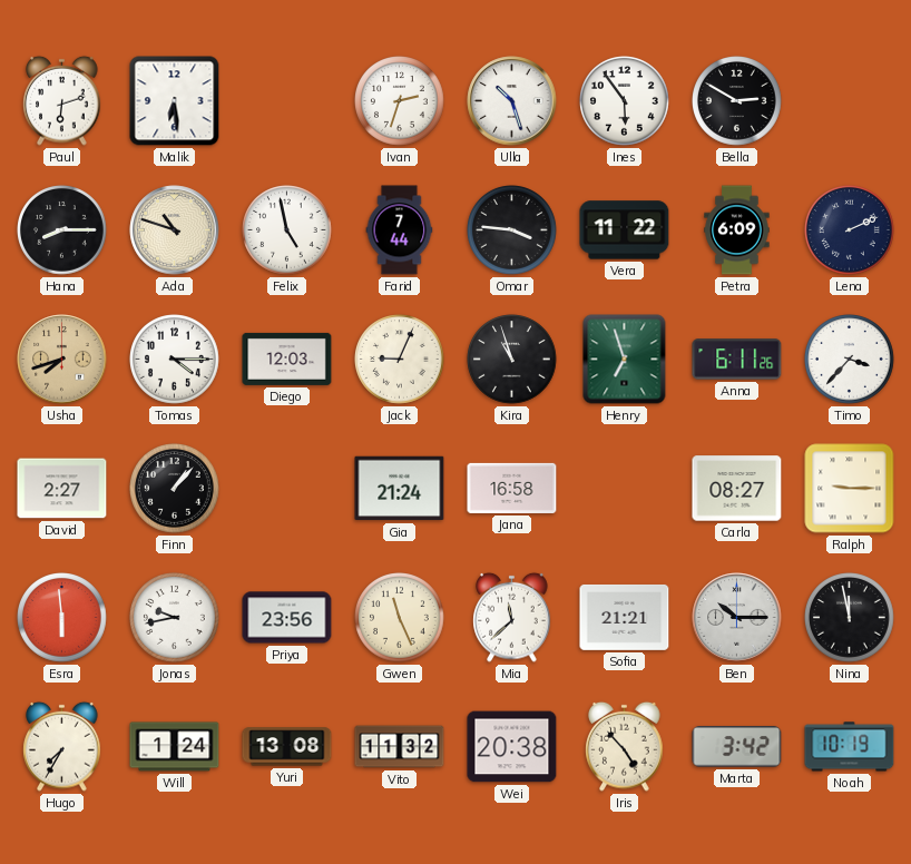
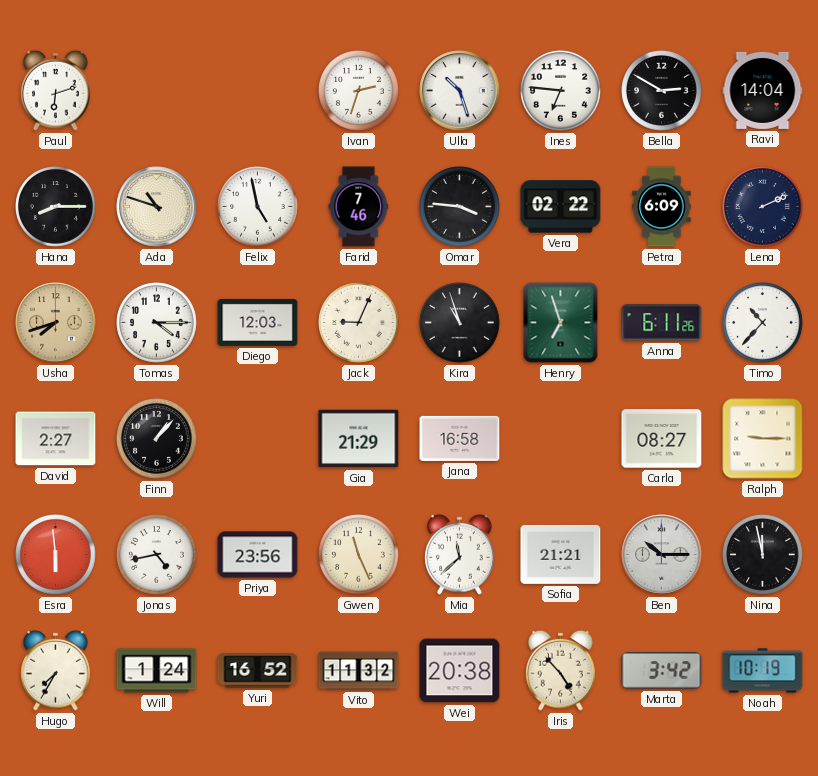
Malik: 6:29 -> none (175, 101)
Ines: 5:54 -> 6:46 (561, 91)
Ravi: none -> 14:04 (763, 90)
Farid: 7:44 -> 7:46 (359, 207)
Vera: 11:22 -> 02:22 (561, 207)
Timo: 3:37 -> 10:37 (763, 323)
Gia: 21:24 -> 21:29 (359, 439)
Jonas: 9:43 -> 4:43 (157, 555)
Yuri: 13:08 -> 16:52 (258, 671)
